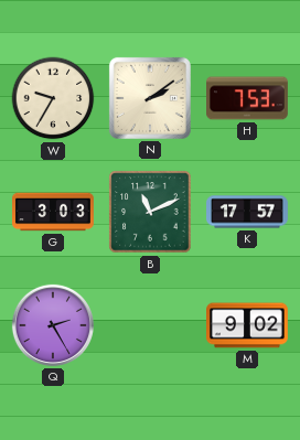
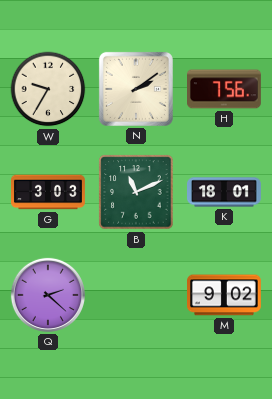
H: 7:53 -> 7:56 (225, 89)
K: 17:57 -> 18:01 (224, 192)
Q: 2:25 -> 2:22 (48, 295)
